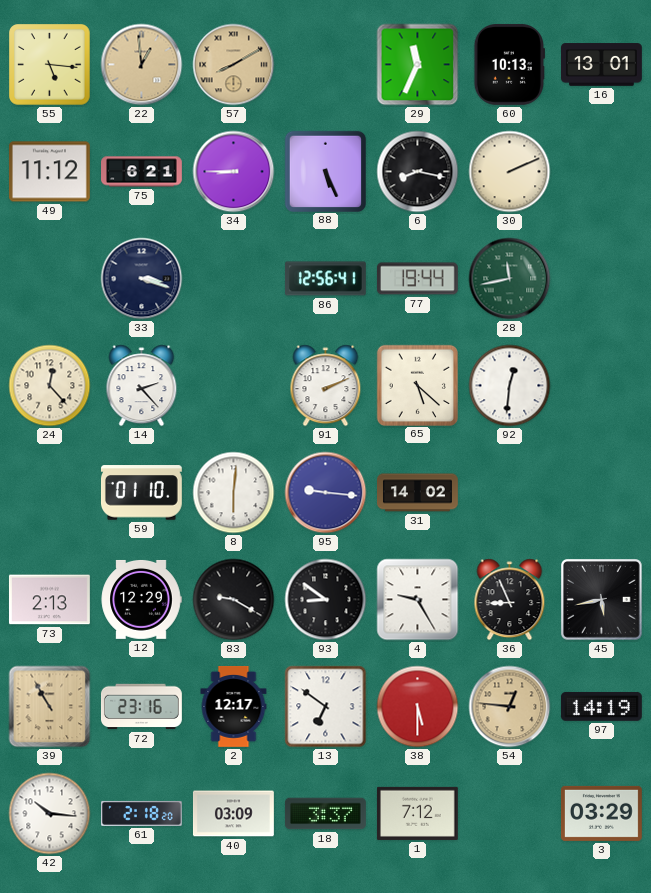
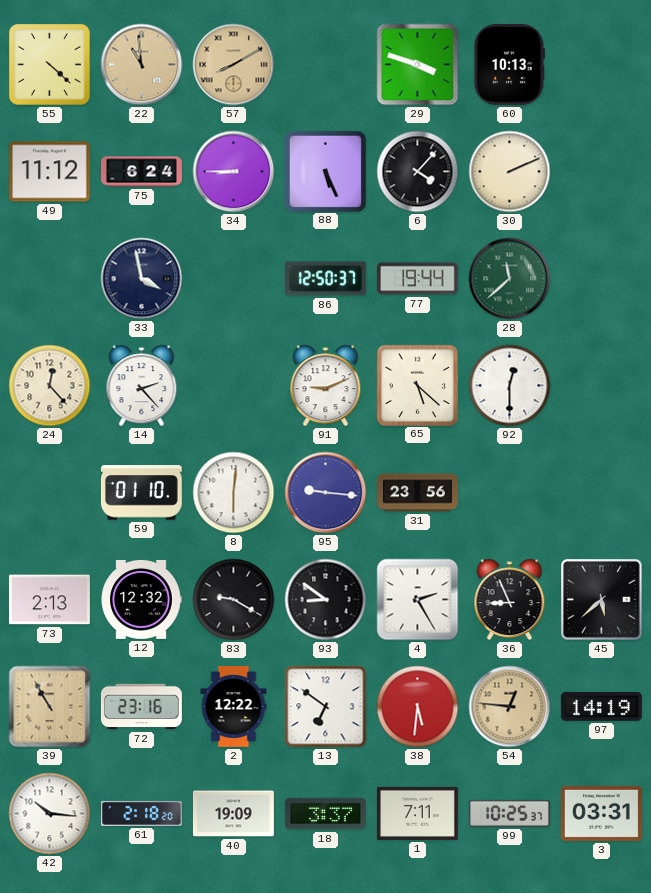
55: 5:16 -> 4:22 (50, 65)
22: 12:59 -> 10:59 (142, 65)
29: 11:34 -> 3:48 (418, 65)
16: 13:01 -> none (602, 65)
75: 6:21 -> 6:24 (142, 172)
6: 8:17 -> 4:07 (418, 172)
33: 3:18 -> 3:58 (142, 279)
86: 12:56 -> 12:50 (325, 279)
28: 11:43 -> 11:38 (510, 279)
91: 2:11 -> 9:11 (326, 386)
92: 12:31 -> 12:30 (510, 386)
31: 14:02 -> 23:56 (418, 493)
12: 12:29 -> 12:32 (141, 599)
4: 9:25 -> 2:25 (418, 600)
45: 5:43 -> 5:38 (602, 600)
2: 12:17 -> 12:22 (234, 707)
38: 5:30 -> 5:31 (418, 707)
40: 03:09 -> 19:09 (234, 814)
1: 7:12 -> 7:11 (417, 813)
99: none -> 10:25 (509, 813)
3: 03:29 -> 03:31 (601, 813)
